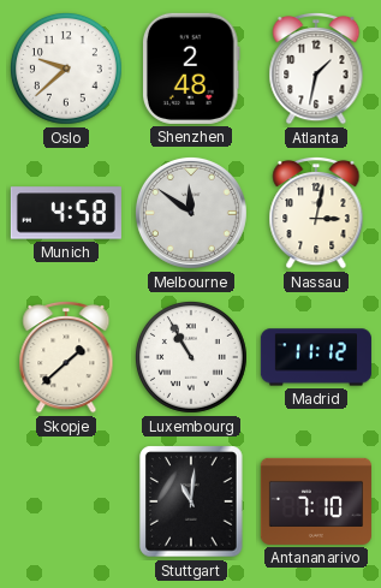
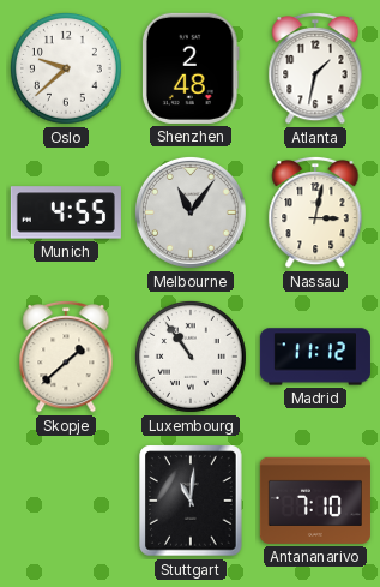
Munich: 4:58 -> 4:55 (66, 212)
Melbourne: 11:51 -> 11:06 (191, 212)
Luxembourg: 10:55 -> 10:54 (191, 357)
